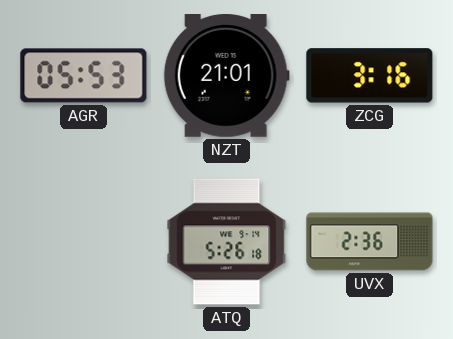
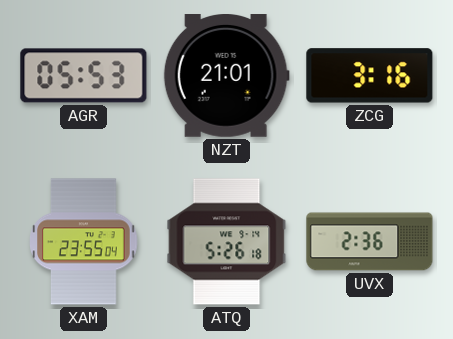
XAM: none -> 23:55 (84, 242)
